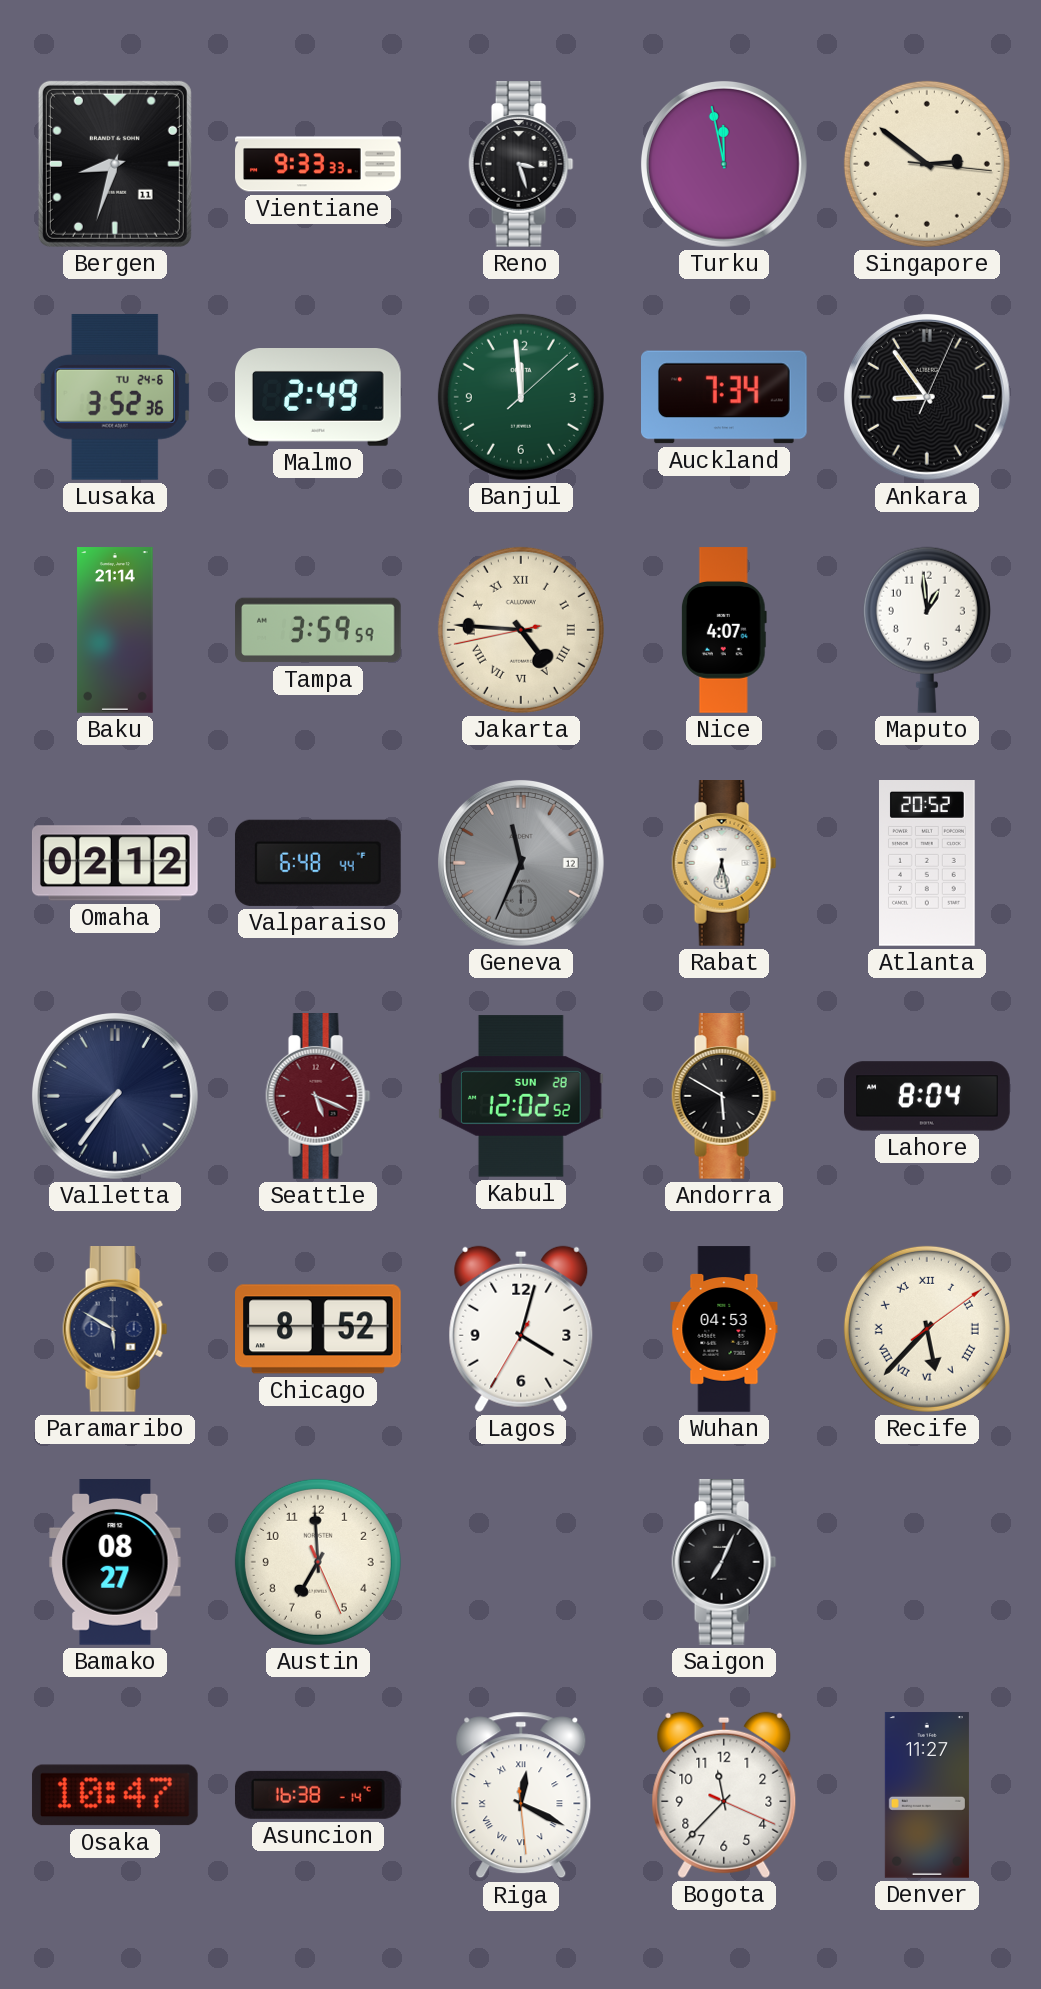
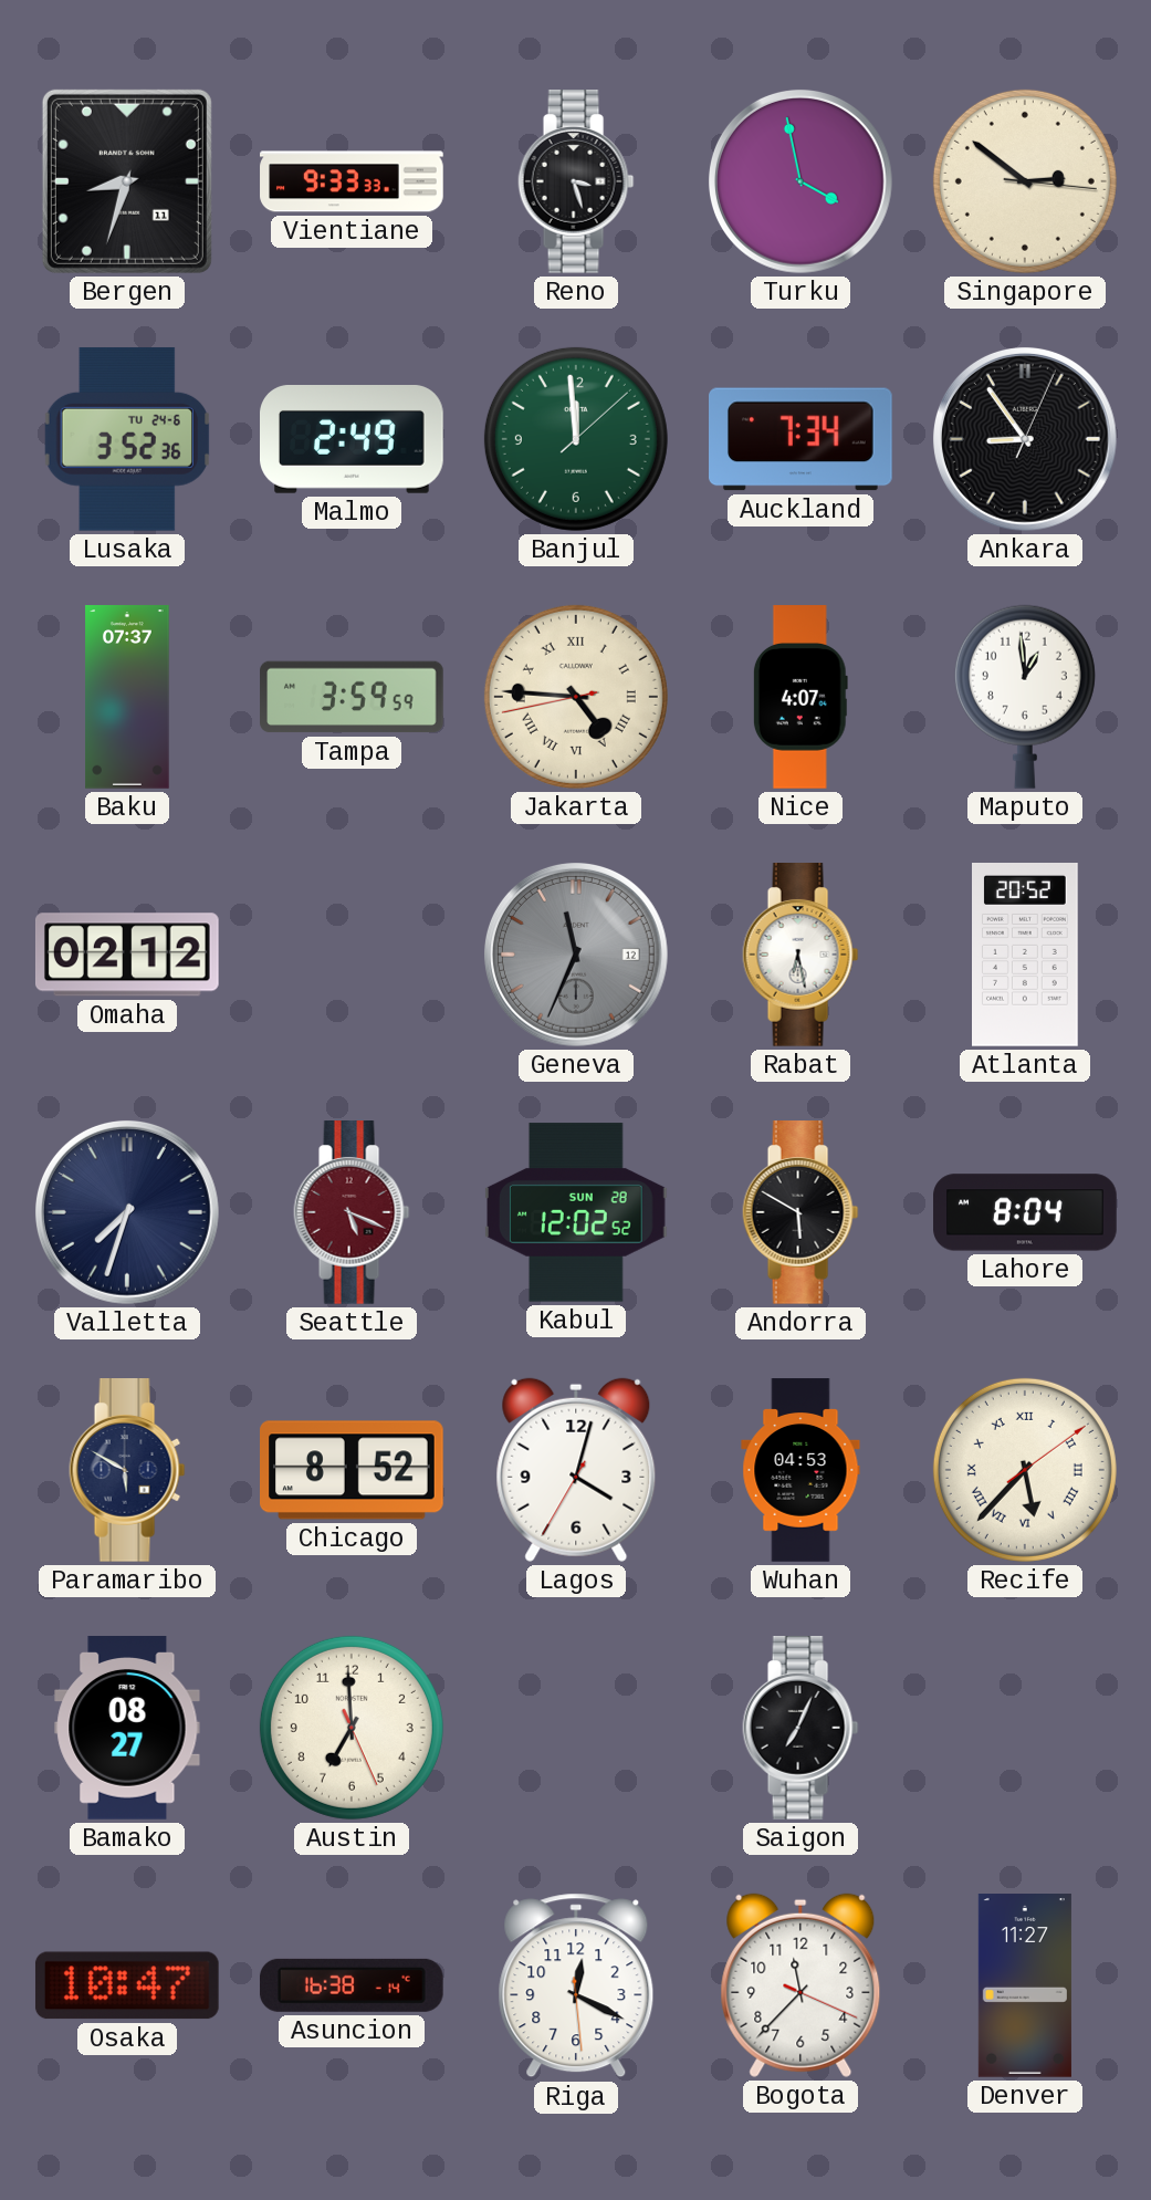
Turku: 11:58 -> 3:58 (801, 181)
Baku: 21:14 -> 07:37 (127, 697)
Valparaiso: 6:48 -> none (318, 863)
Valletta: 7:36 -> 7:33 (127, 1212)
Riga numerals: Roman -> Arabic (576, 1985)
